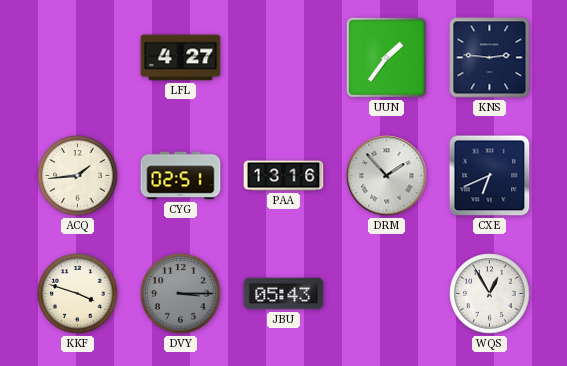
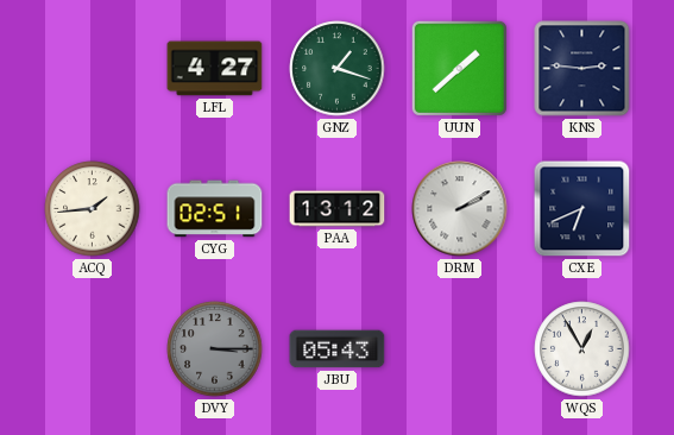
GNZ: none -> 1:18 (338, 69)
UUN: 1:36 -> 1:38 (459, 68)
PAA: 13:16 -> 13:12 (338, 209)
DRM: 1:53 -> 2:10 (460, 209)
KKF: 3:48 -> none (78, 294)
